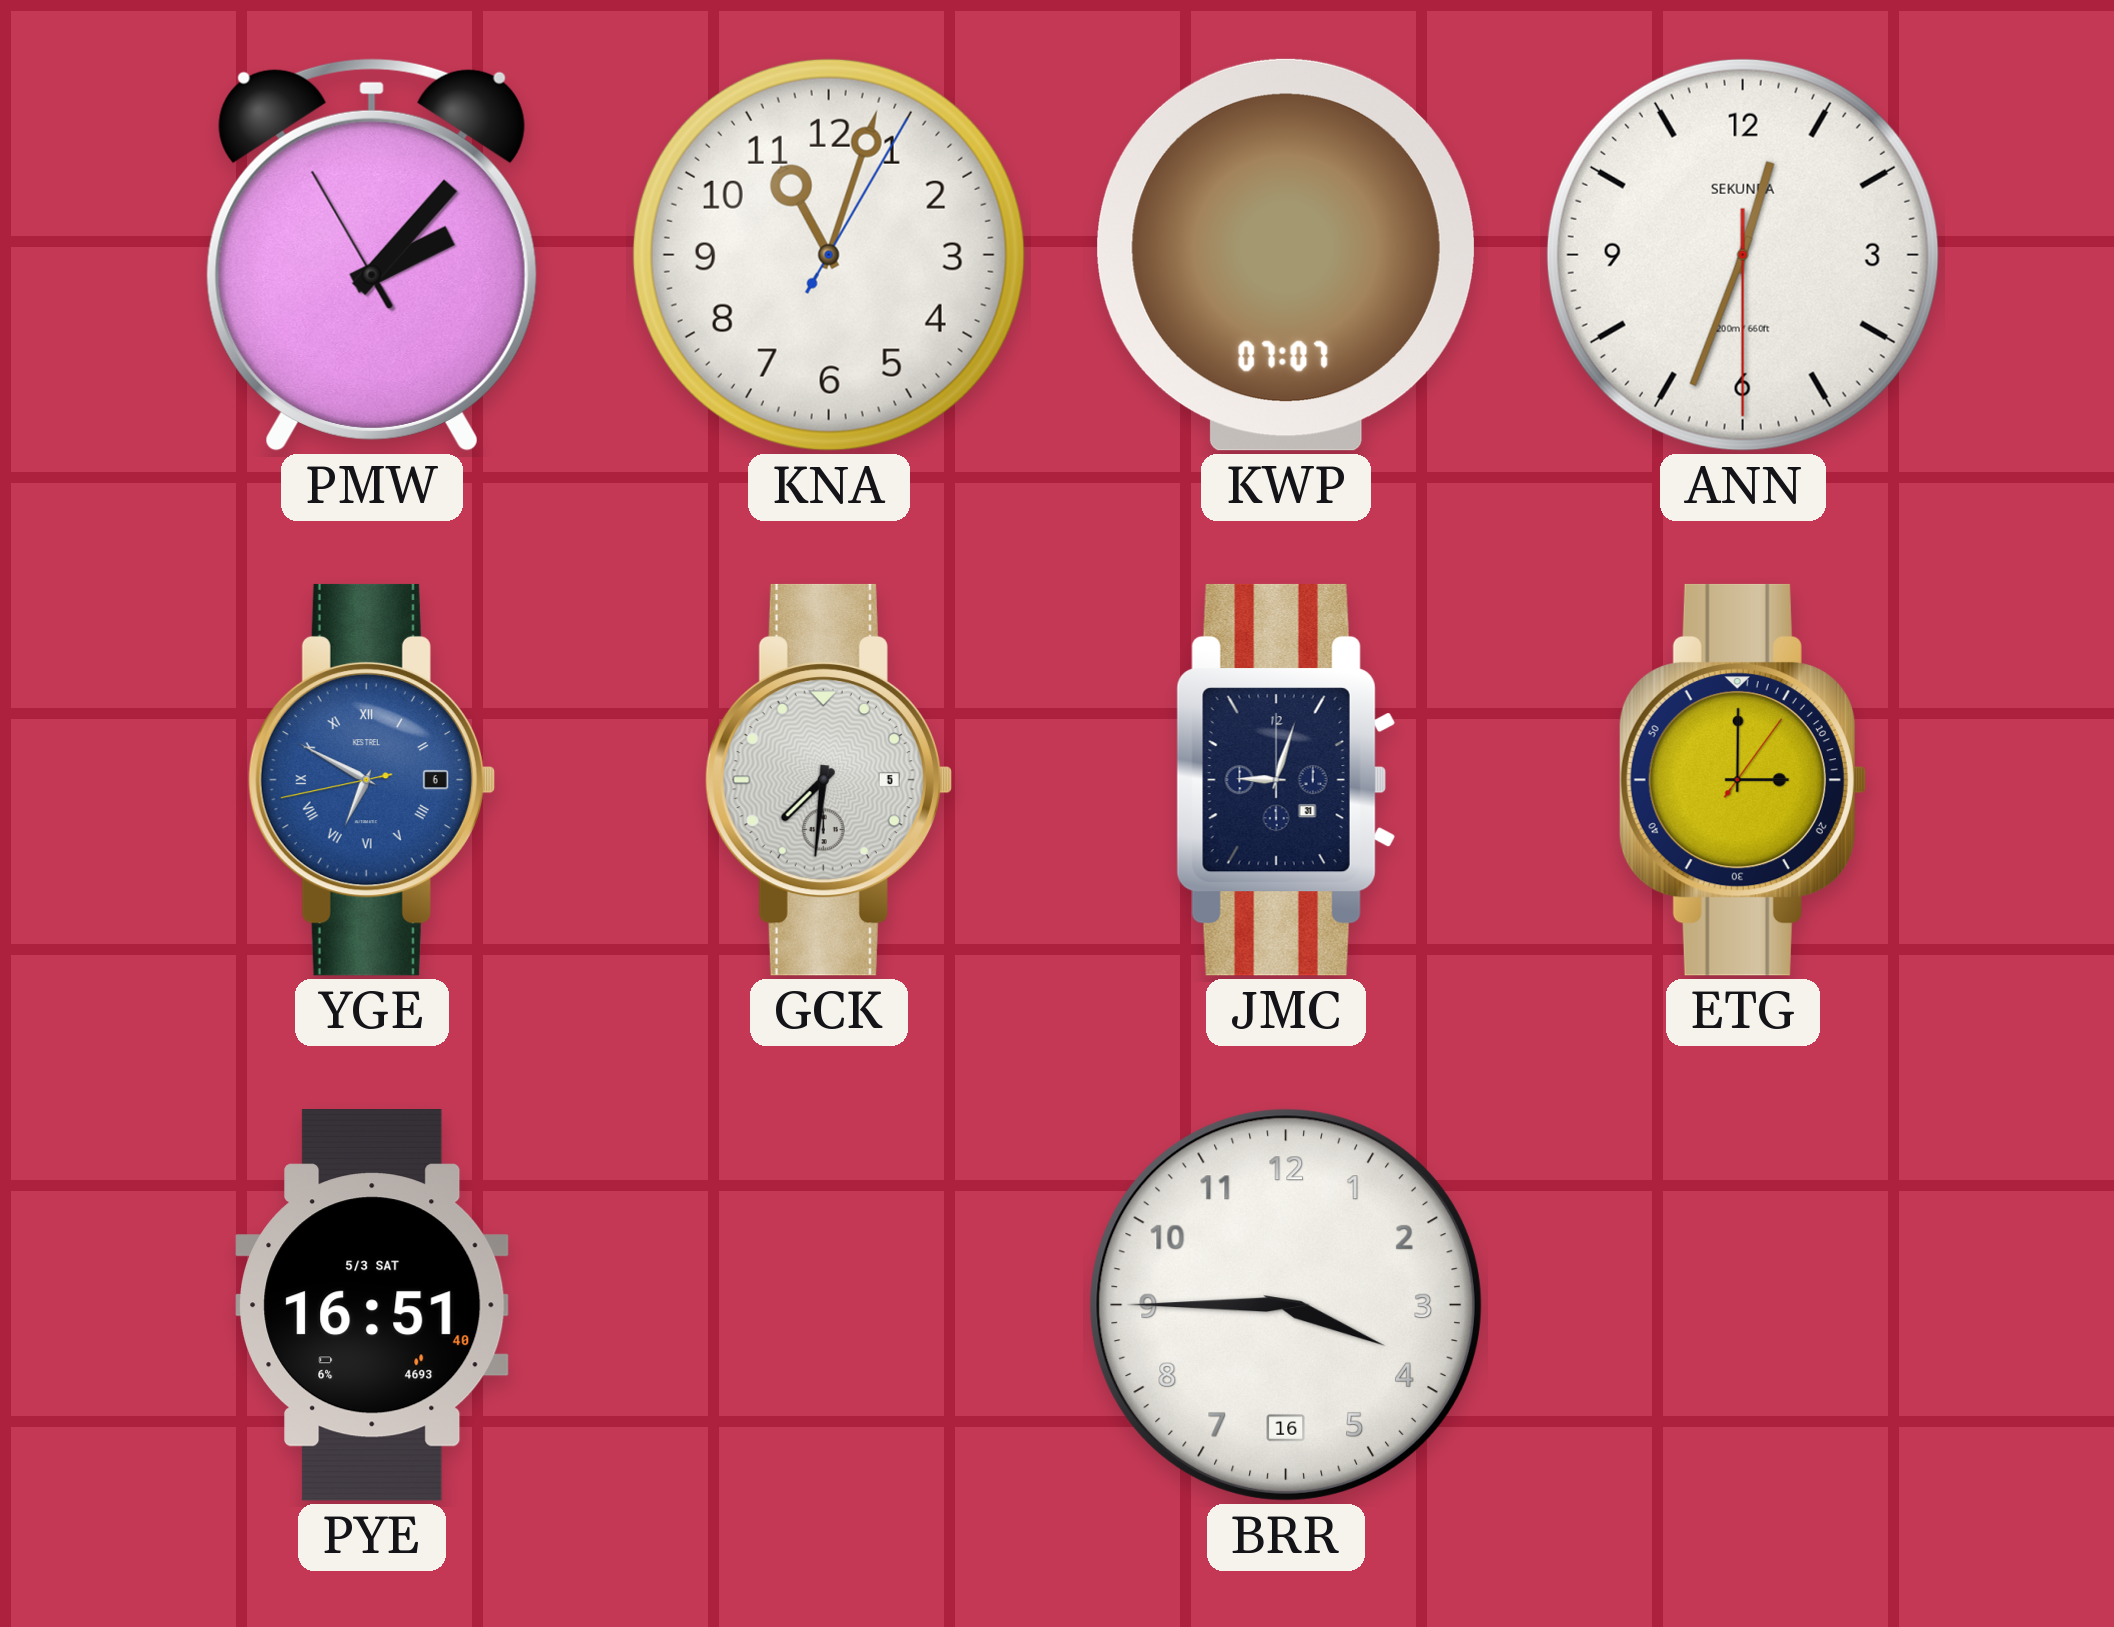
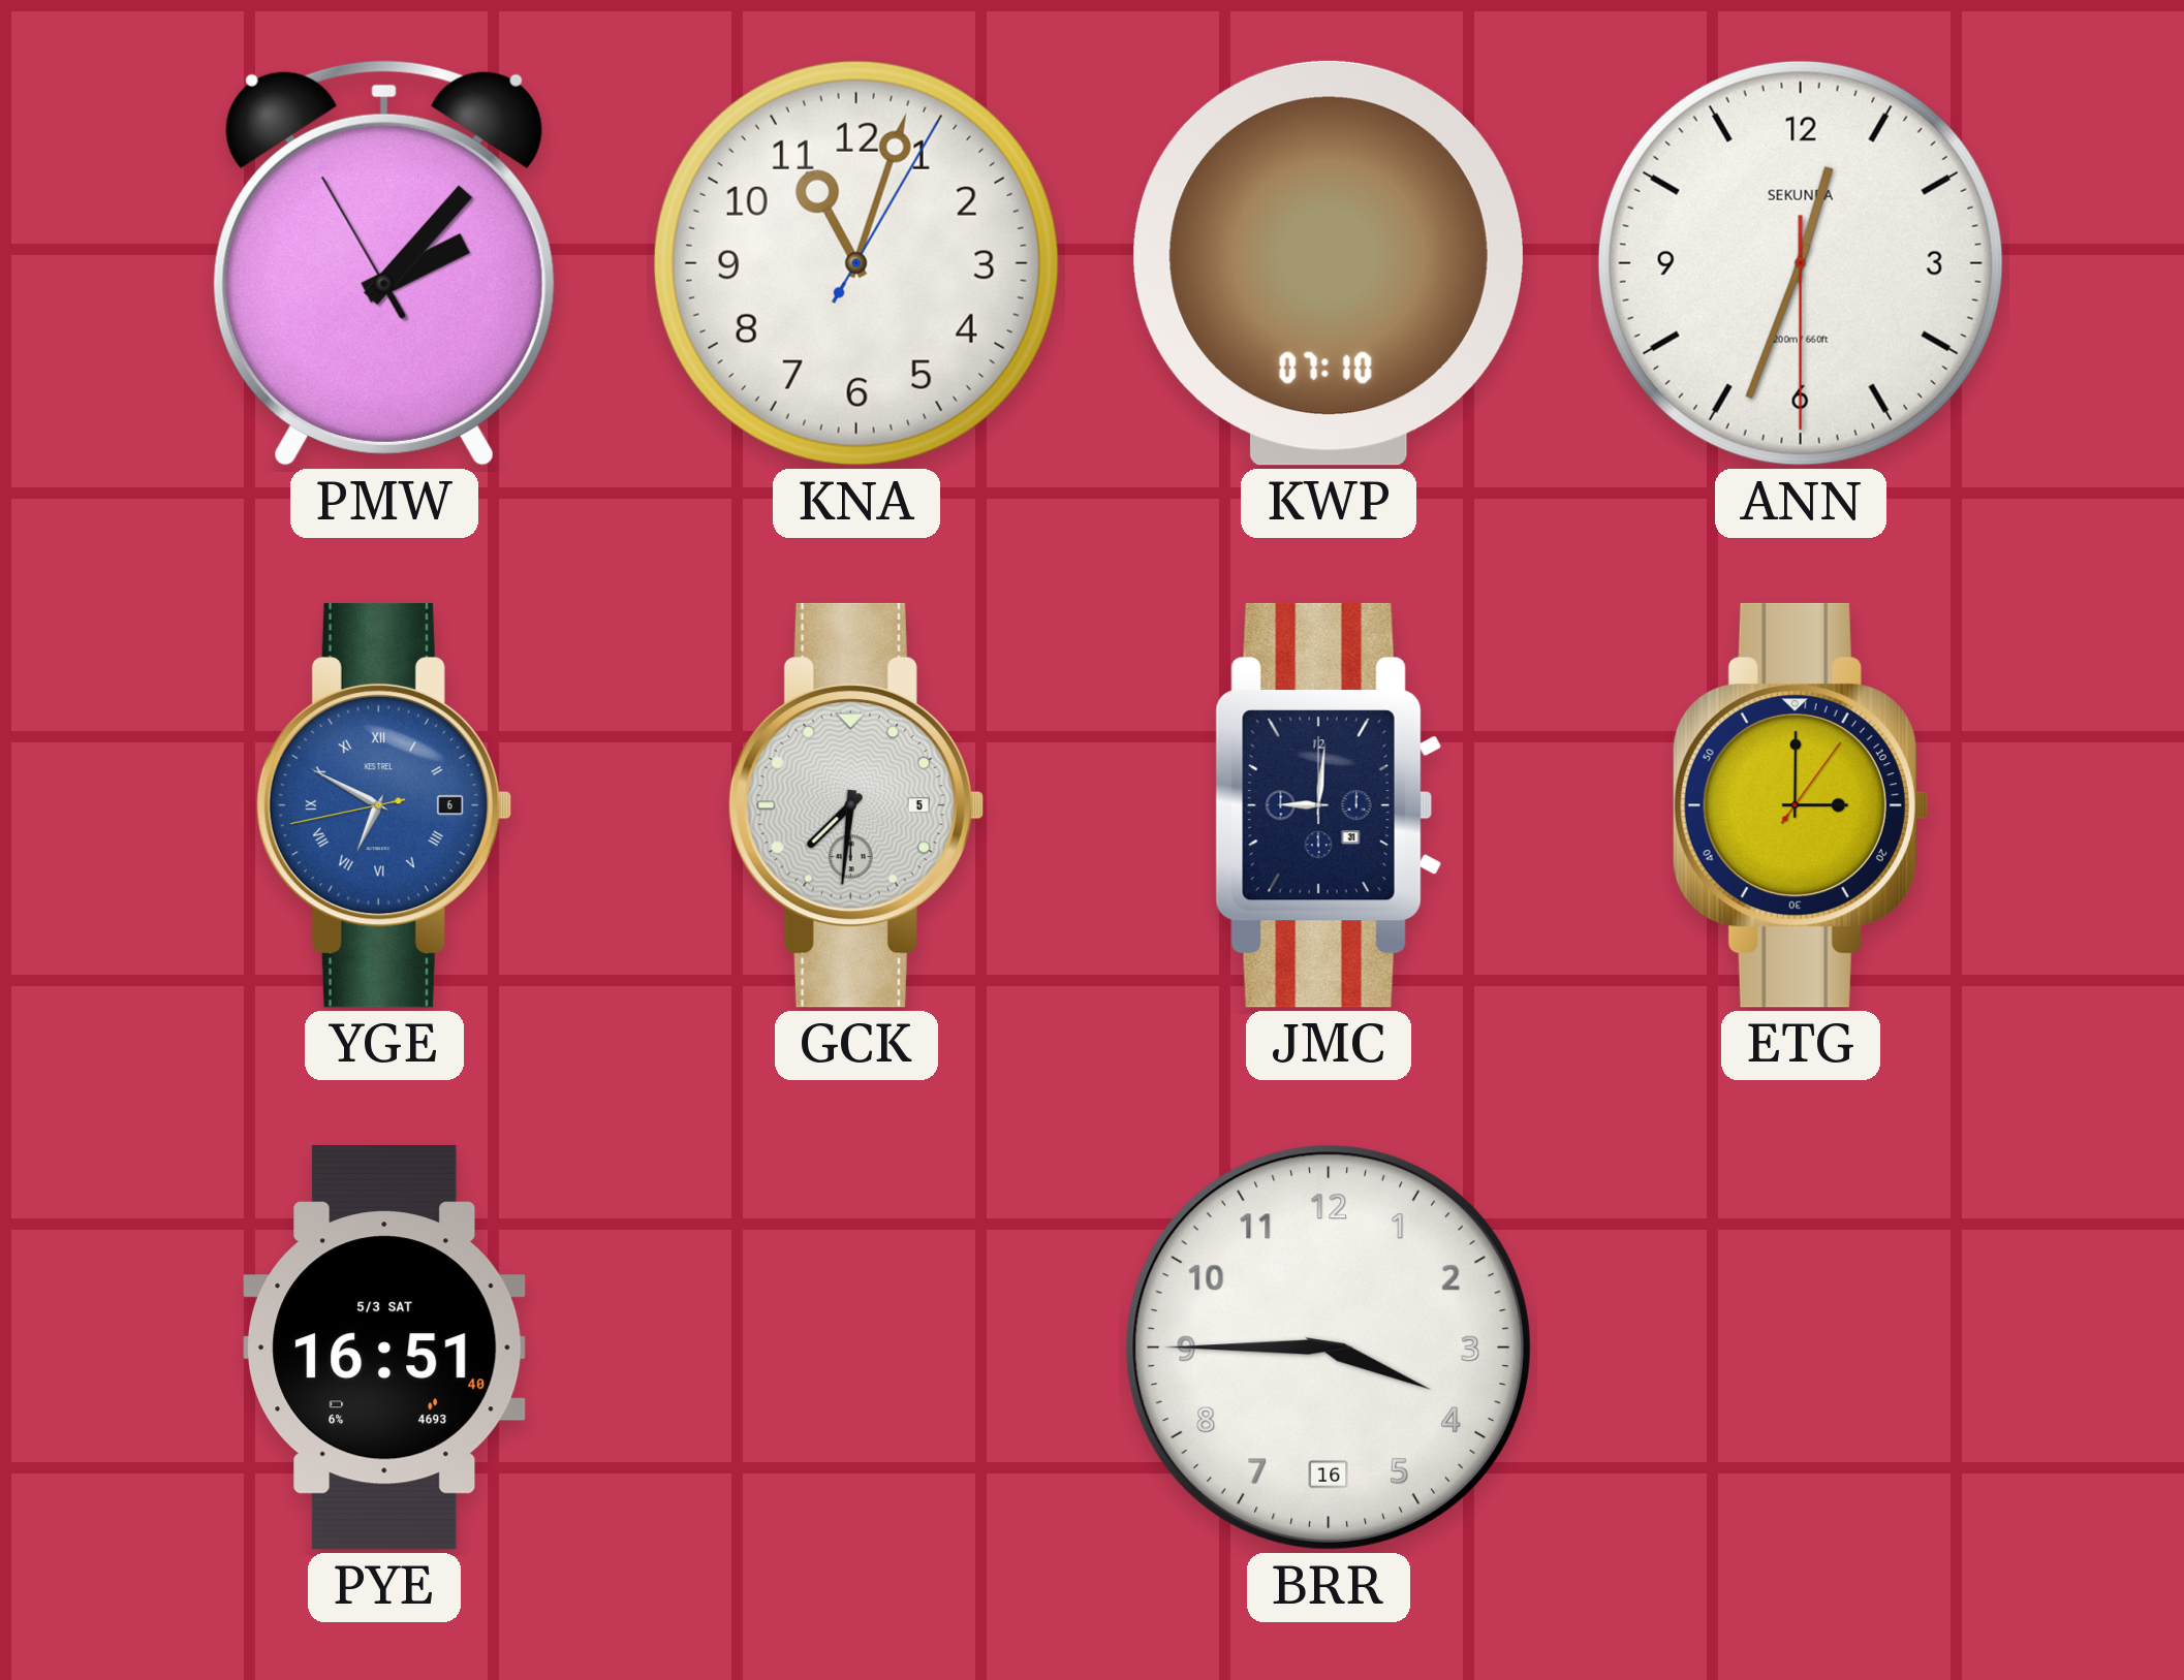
KWP: 07:07 -> 07:10 (1329, 263)
JMC: 9:03 -> 9:01 (1329, 805)
